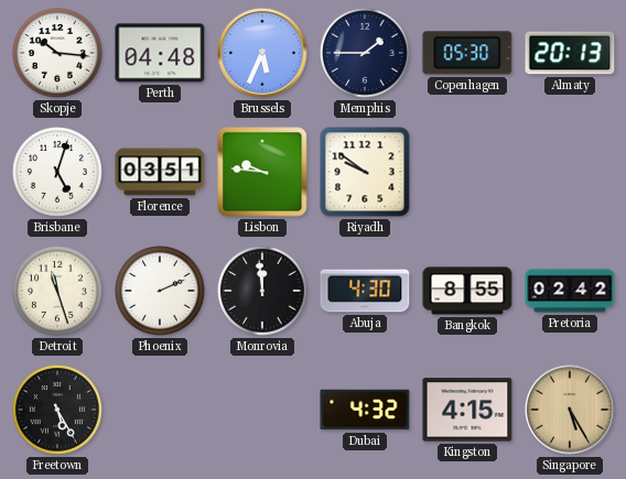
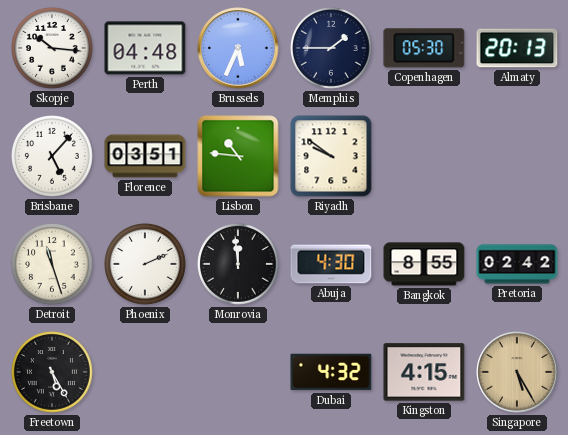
Brisbane: 5:03 -> 5:07 (53, 157)
Lisbon: 9:46 -> 10:46 (238, 156)
